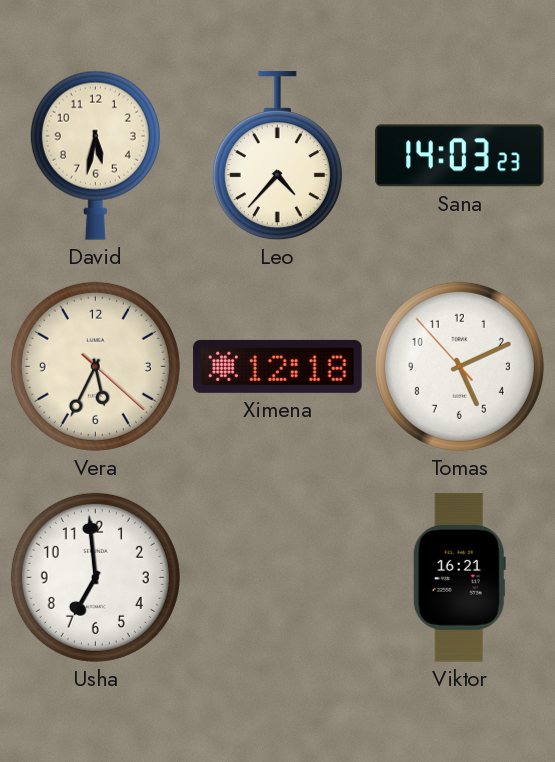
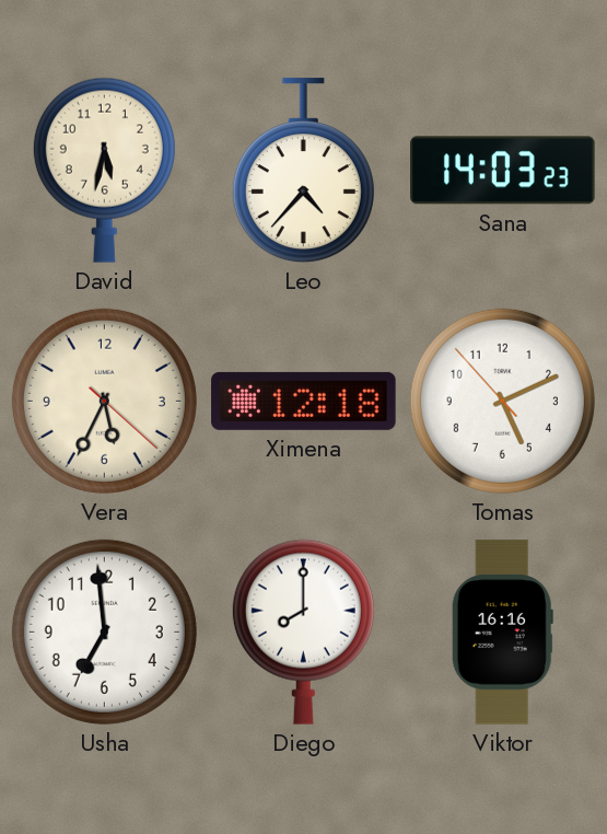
Diego: none -> 8:00 (303, 632)
Viktor: 16:21 -> 16:16 (502, 633)
